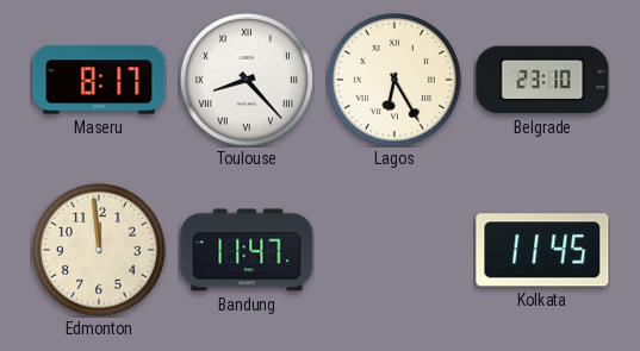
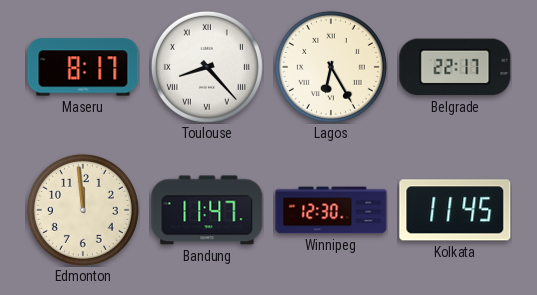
Belgrade: 23:10 -> 22:17 (455, 67)
Winnipeg: none -> 12:30 (331, 210)
